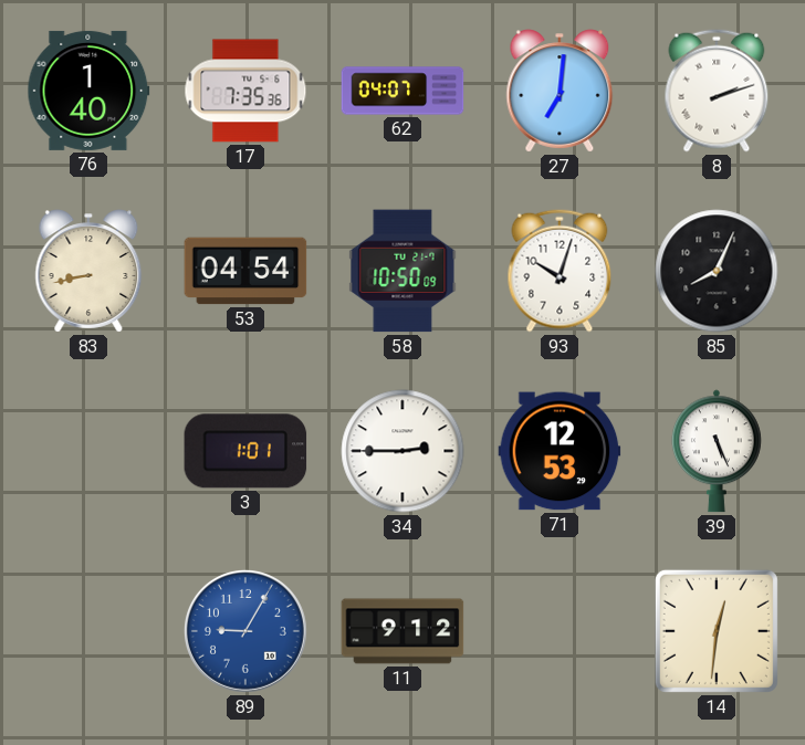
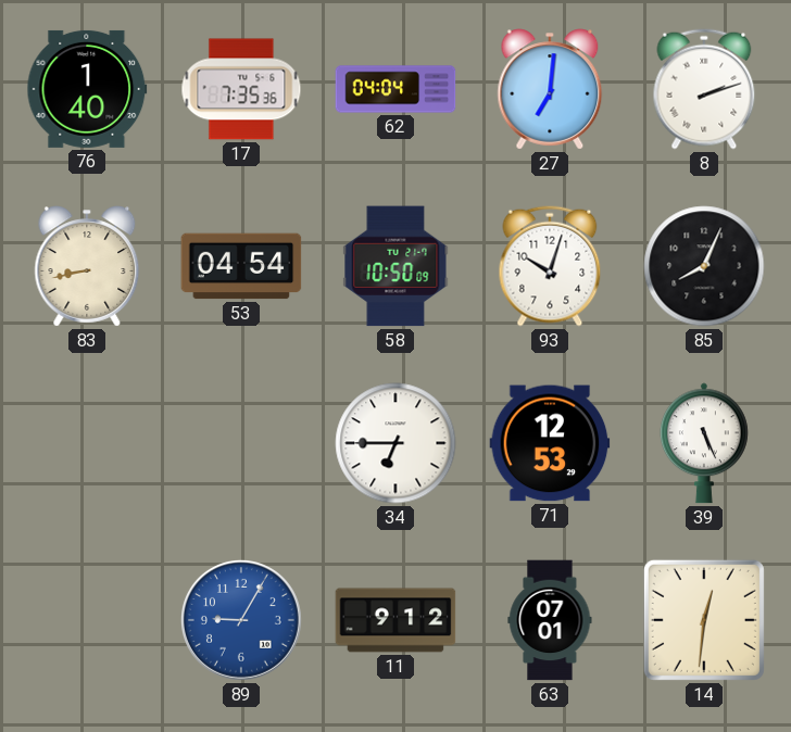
62: 04:07 -> 04:04 (395, 89)
3: 1:01 -> none (245, 451)
34: 2:45 -> 6:45 (395, 443)
63: none -> 07:01 (550, 620)
